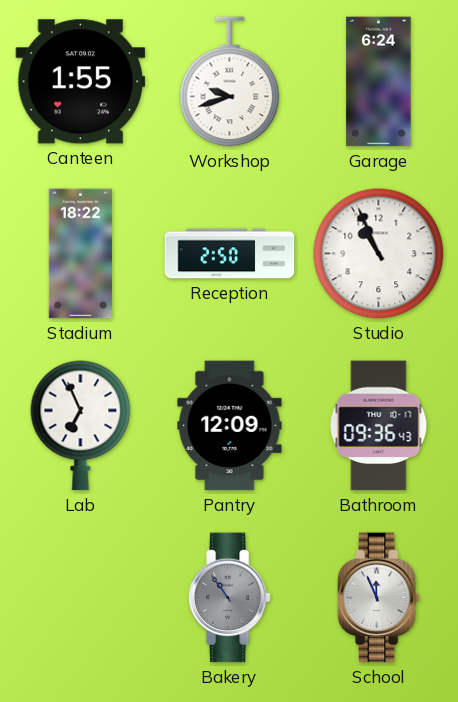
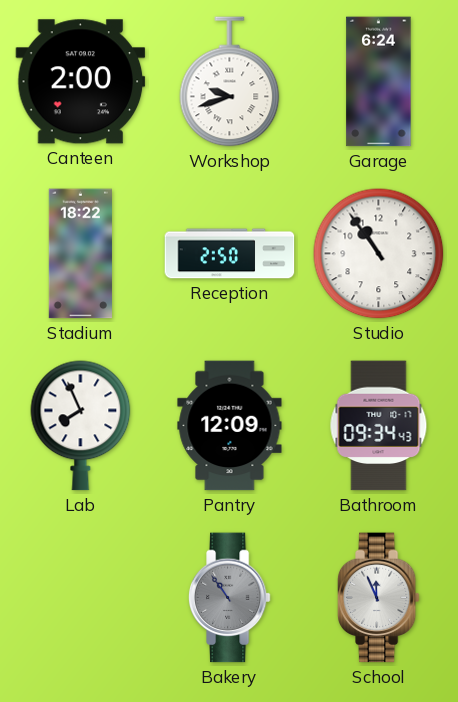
Canteen: 1:55 -> 2:00 (81, 82)
Studio: 10:56 -> 10:54 (379, 254)
Lab: 6:56 -> 7:56 (81, 426)
Bathroom: 09:36 -> 09:34 (379, 426)
